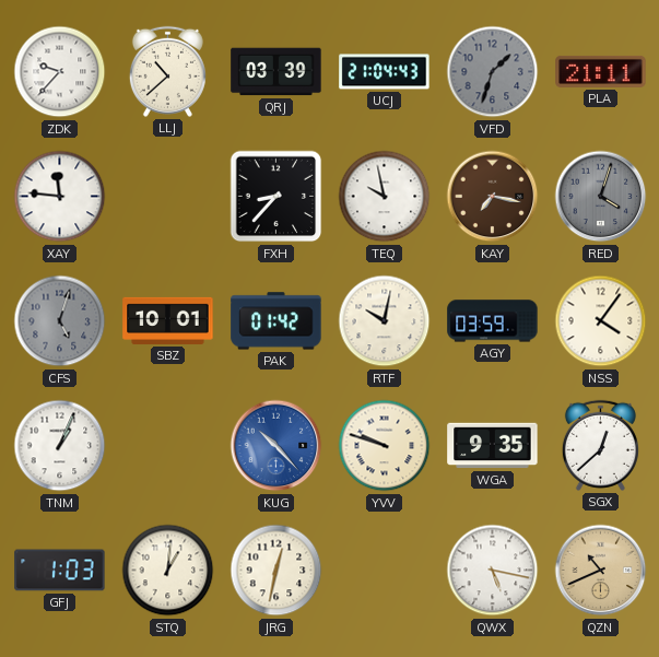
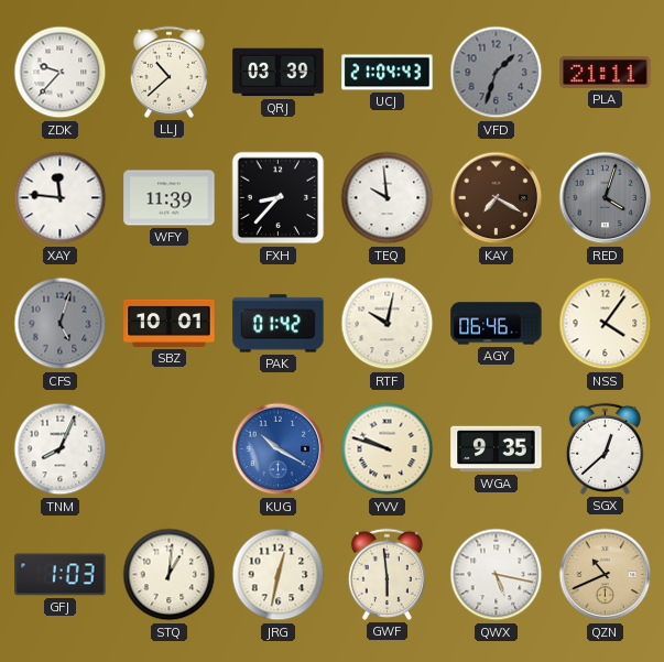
WFY: none -> 11:39 (170, 198)
TEQ: 9:58 -> 9:59 (388, 198)
KAY: 7:17 -> 7:20 (497, 198)
AGY: 03:59 -> 06:46 (497, 324)
TNM: 1:04 -> 8:04 (61, 449)
KUG: 10:23 -> 10:20 (279, 449)
GWF: none -> 5:59 (387, 574)
